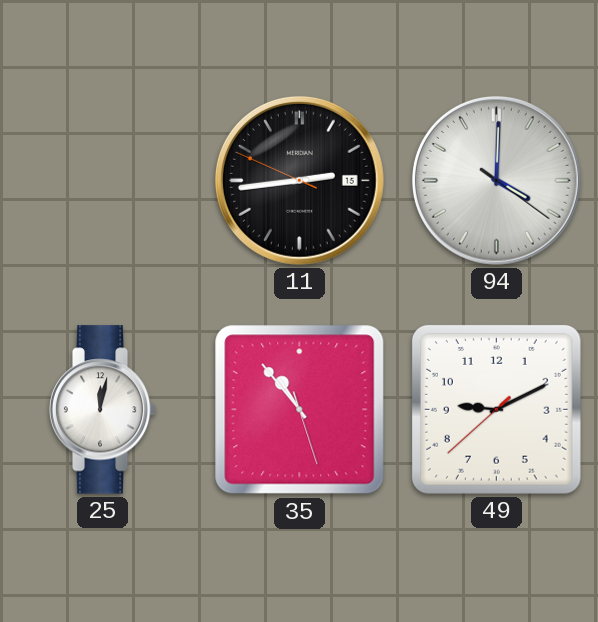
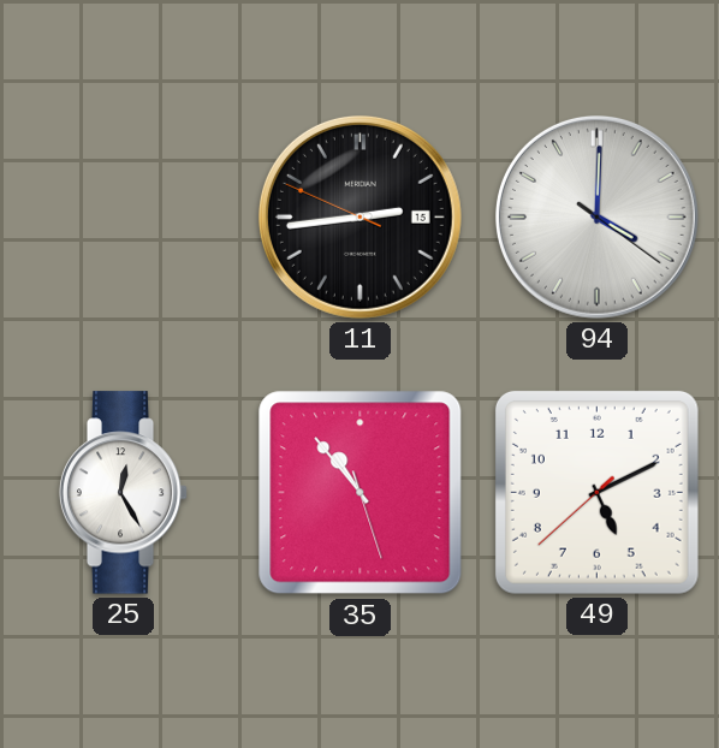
25: 12:02 -> 12:25 (124, 493)
49: 9:10 -> 5:10 (596, 492)
